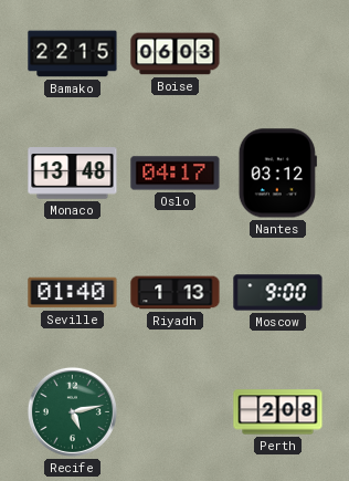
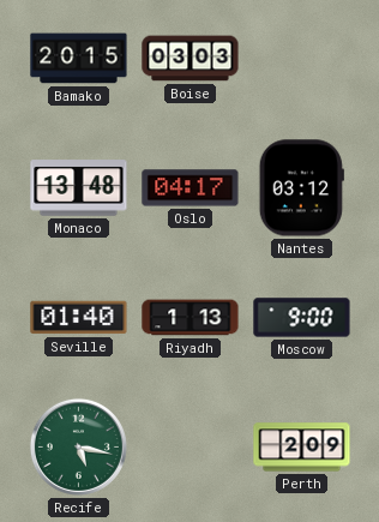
Bamako: 22:15 -> 20:15 (79, 59)
Boise: 06:03 -> 03:03 (191, 59)
Recife: 5:13 -> 5:17 (78, 446)
Perth: 2:08 -> 2:09 (302, 448)
